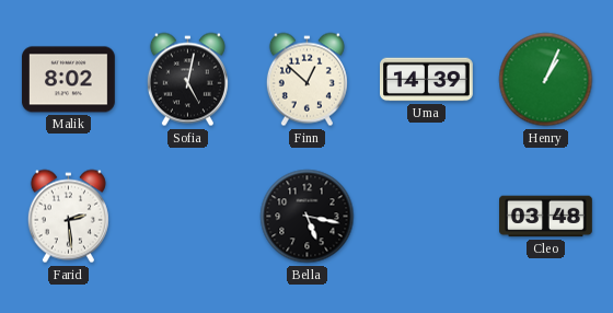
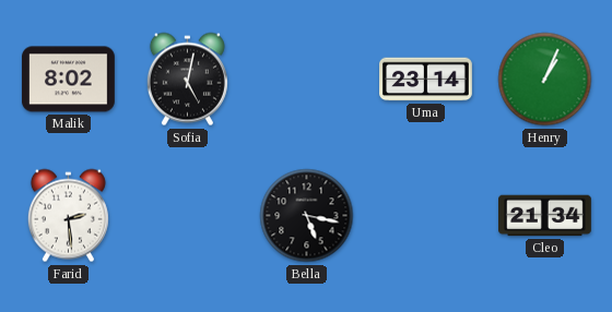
Finn: 12:52 -> none (307, 80)
Uma: 14:39 -> 23:14 (426, 80)
Cleo: 03:48 -> 21:34 (545, 216)
